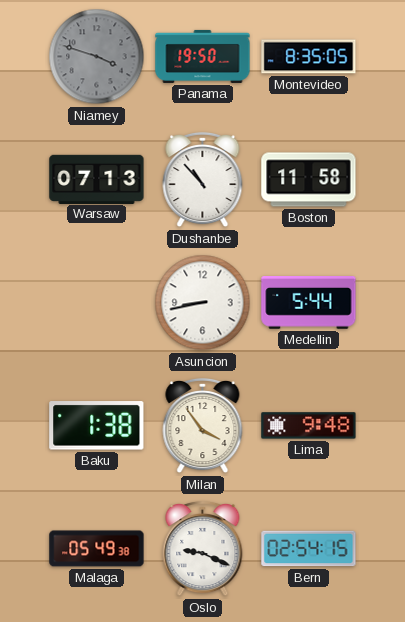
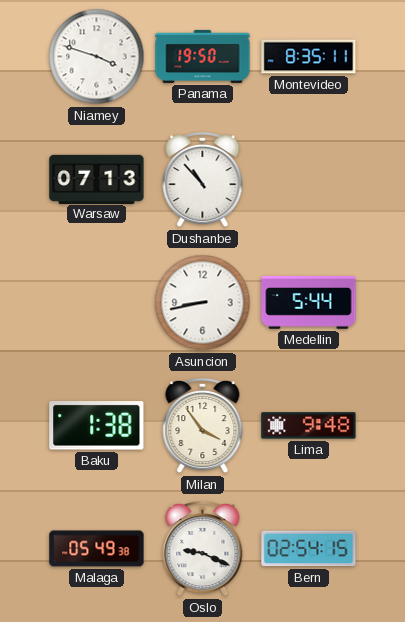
Niamey dial: grey -> white (97, 57)
Montevideo: 8:35:05 -> 8:35:11 (309, 57)
Boston: 11:58 -> none (309, 180)
